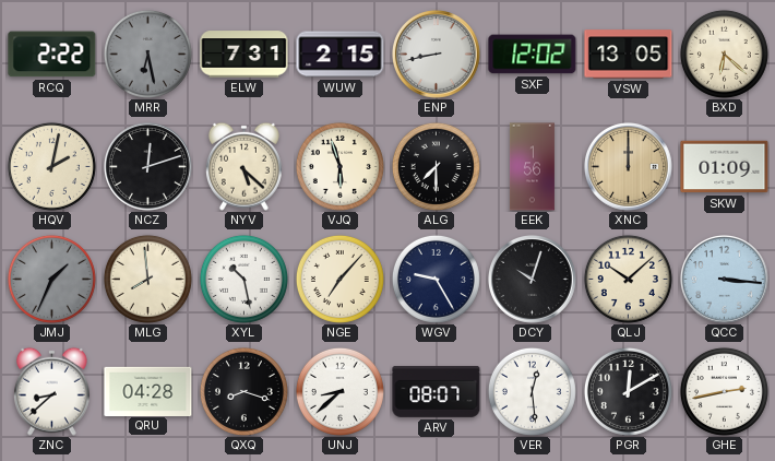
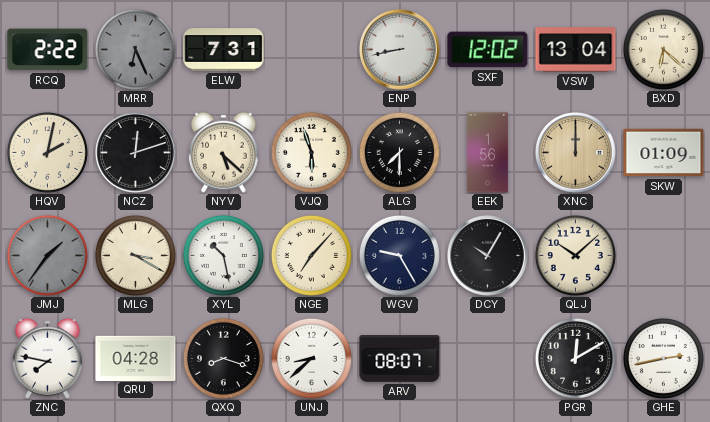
MRR: 6:28 -> 6:26 (135, 49)
WUW: 2:15 -> none (341, 55)
VSW: 13:05 -> 13:04 (576, 50)
JMJ: 1:34 -> 1:36 (47, 255)
MLG: 7:59 -> 3:20 (135, 255)
DCY: 10:03 -> 10:05 (488, 256)
QCC: 3:16 -> none (725, 280)
ZNC: 8:38 -> 7:47 (47, 358)
VER: 12:29 -> none (532, 391)
